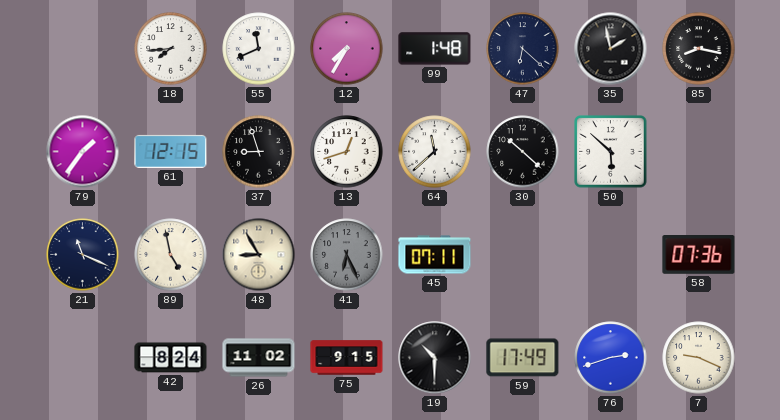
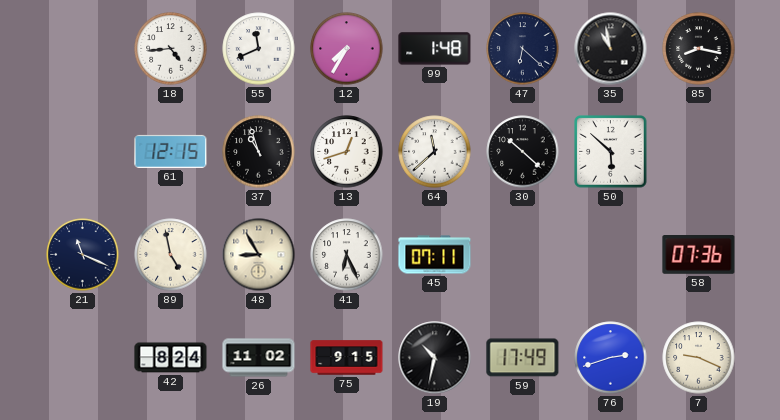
18: 7:44 -> 4:44 (171, 49)
35: 1:58 -> 10:58 (611, 49)
79: 1:36 -> none (83, 152)
37: 8:57 -> 10:57 (259, 152)
41 dial: grey -> white (347, 255)
19: 10:30 -> 10:32 (435, 358)
